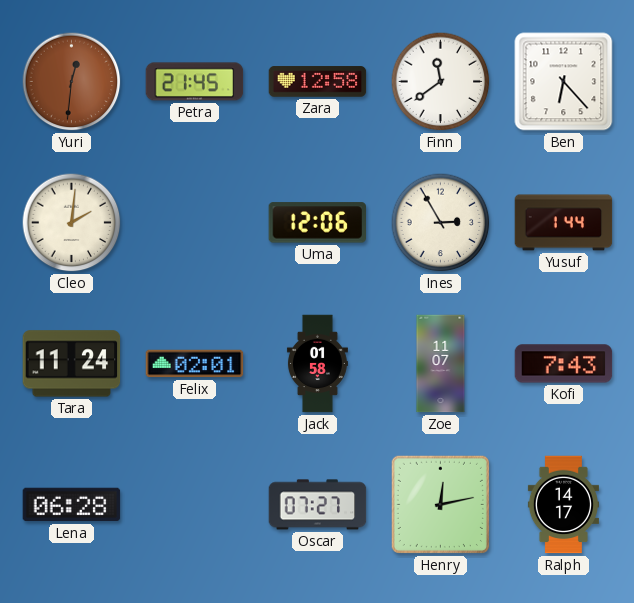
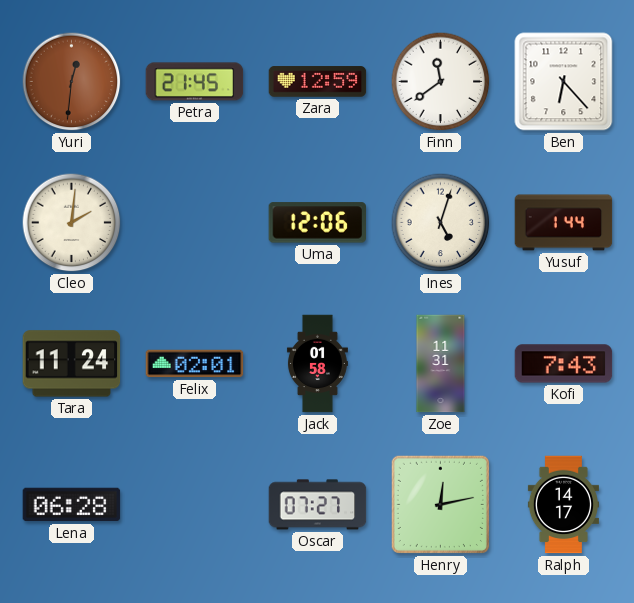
Zara: 12:58 -> 12:59 (318, 82)
Ines: 2:55 -> 5:03 (441, 223)
Zoe: 11:07 -> 11:31 (441, 364)
